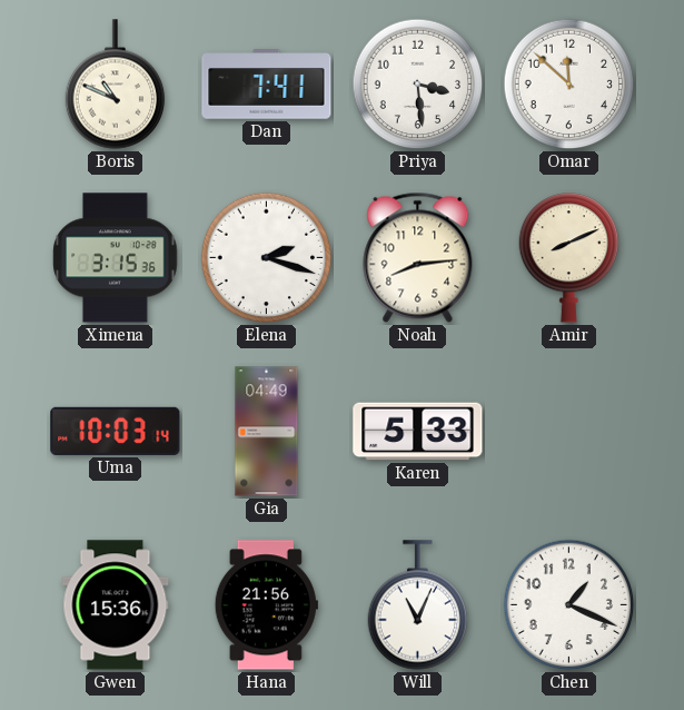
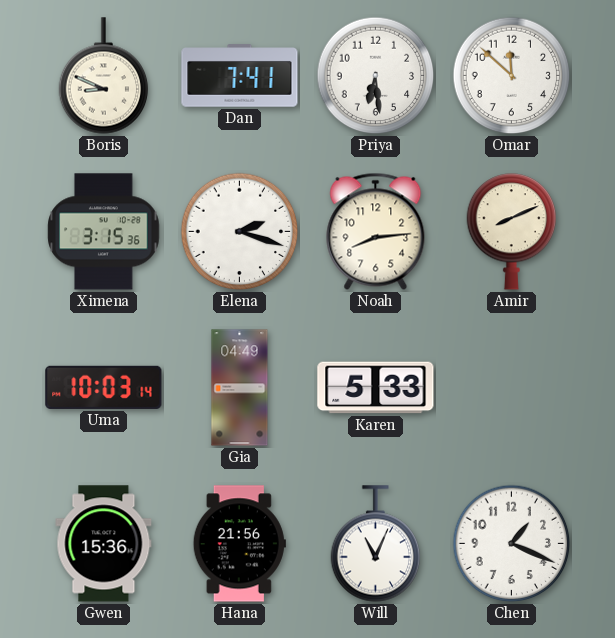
Boris: 10:49 -> 8:49 (104, 76)
Priya: 3:29 -> 6:29 (376, 76)
